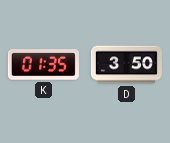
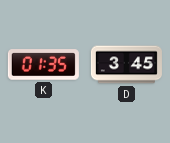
D: 3:50 -> 3:45 (126, 65)
